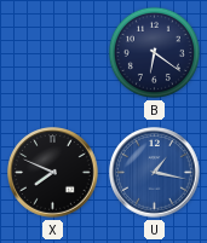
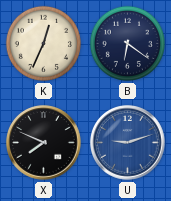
K: none -> 12:34 (43, 43)
U: 1:17 -> 9:12 (128, 143)
